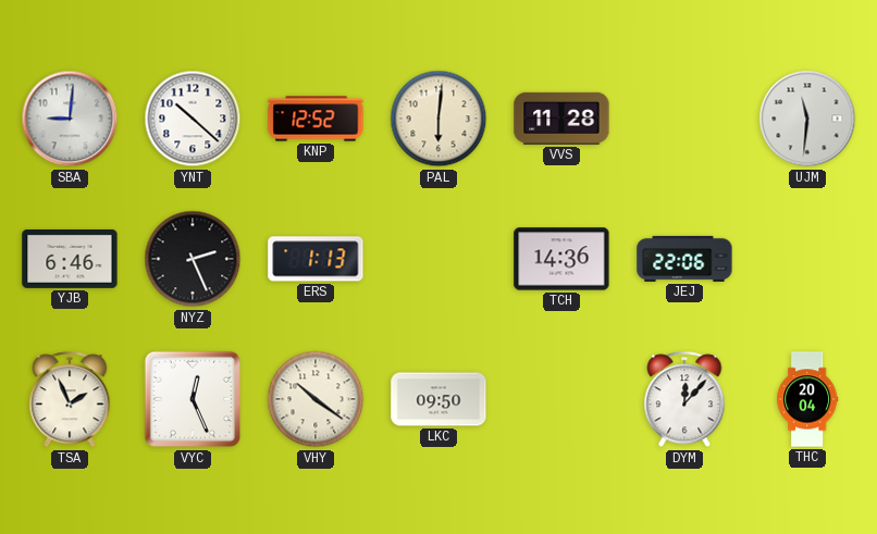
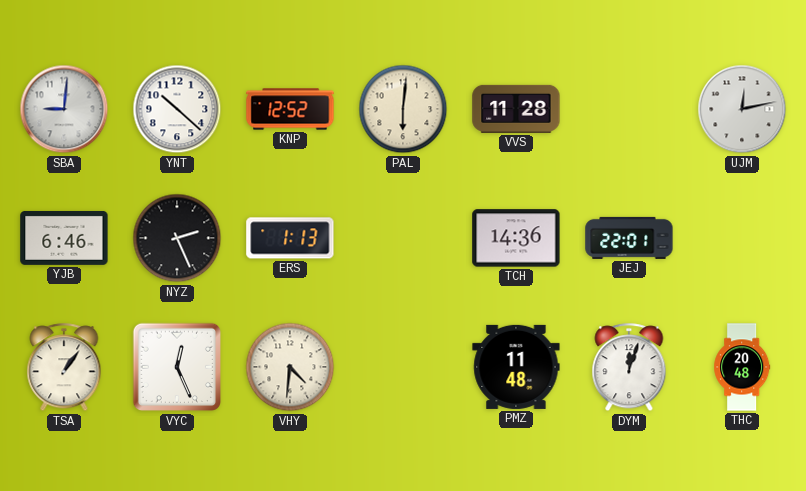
UJM: 11:31 -> 12:13 (742, 109)
JEJ: 22:06 -> 22:01 (629, 238)
TSA: 1:56 -> 1:06 (64, 368)
VHY: 10:21 -> 4:31 (290, 367)
LKC: 09:50 -> none (439, 399)
PMZ: none -> 11:48 (516, 367)
DYM: 12:07 -> 12:03 (629, 368)
THC: 20:04 -> 20:48 (742, 367)
